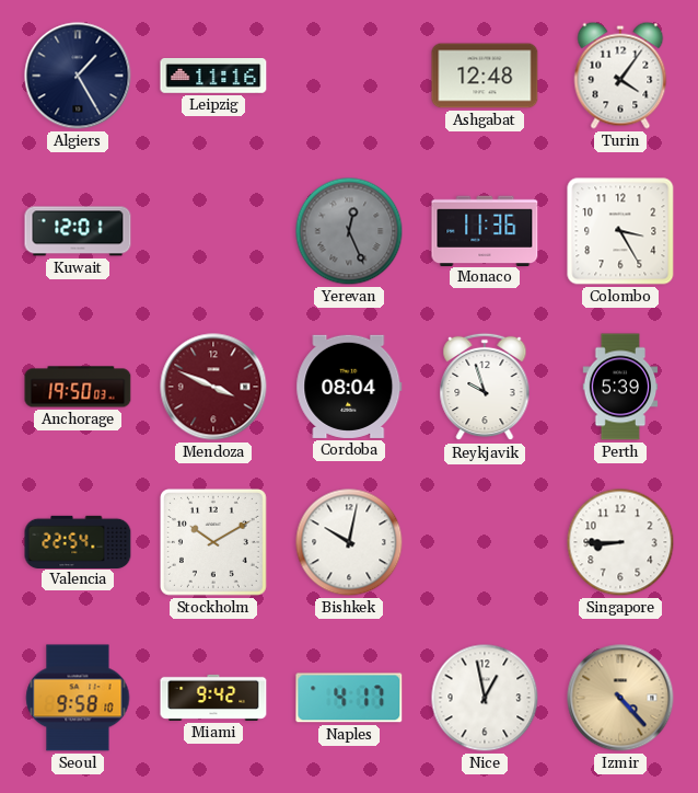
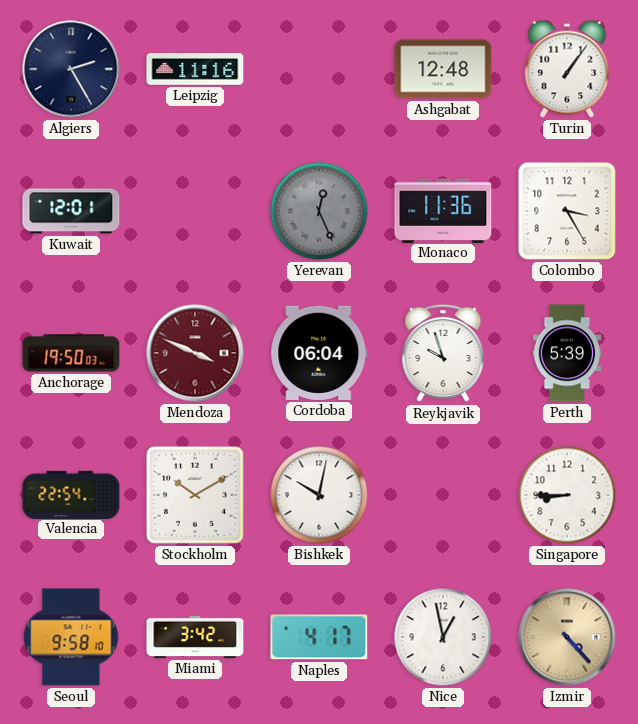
Algiers: 1:25 -> 2:25 (71, 69)
Turin: 4:06 -> 1:06 (567, 69)
Cordoba: 08:04 -> 06:04 (319, 353)
Miami: 9:42 -> 3:42 (195, 637)
